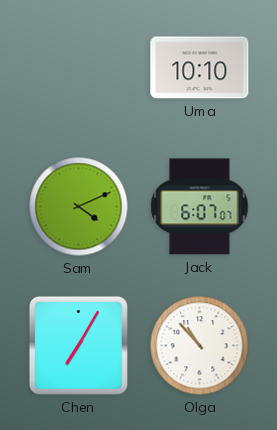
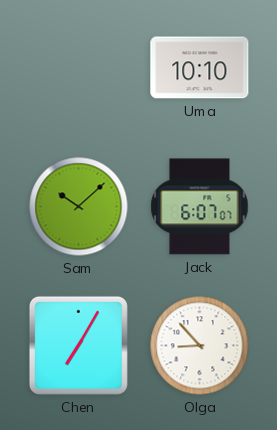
Sam: 4:11 -> 10:08 (79, 207)
Olga: 10:53 -> 8:53 (200, 346)
